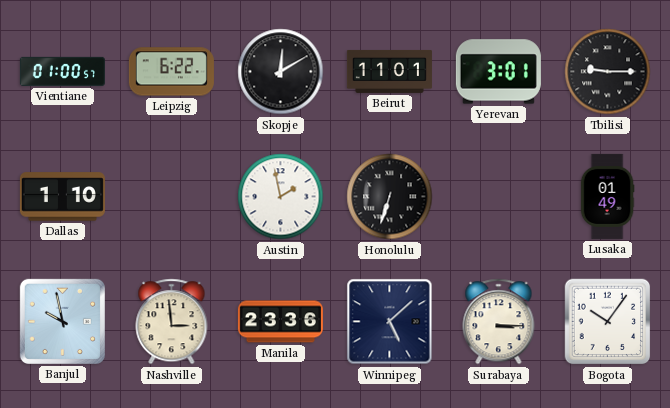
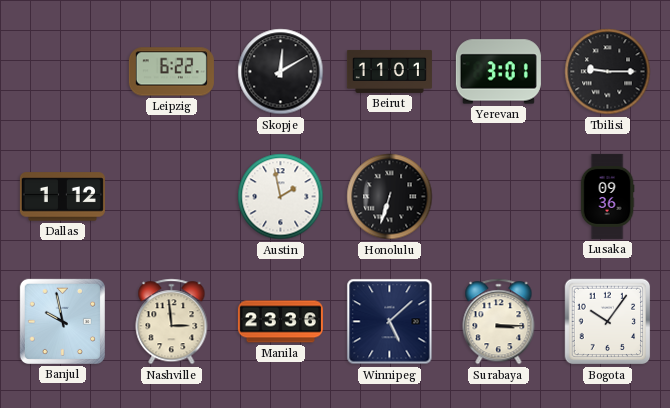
Vientiane: 01:00 -> none (62, 71)
Dallas: 1:10 -> 1:12 (62, 197)
Lusaka: 01:49 -> 09:36 (607, 196)
